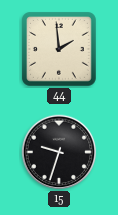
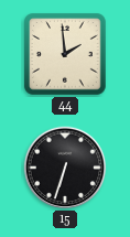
15: 9:33 -> 6:33 (65, 168)
